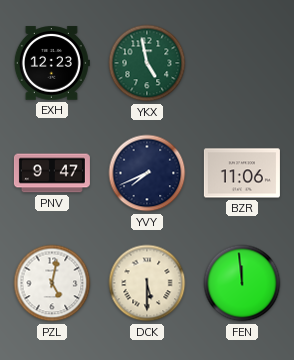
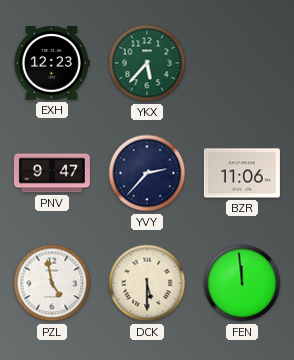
YKX: 4:58 -> 5:37 (147, 63)
YVY: 7:41 -> 2:37 (147, 173)
PZL: 5:02 -> 4:58 (52, 283)
